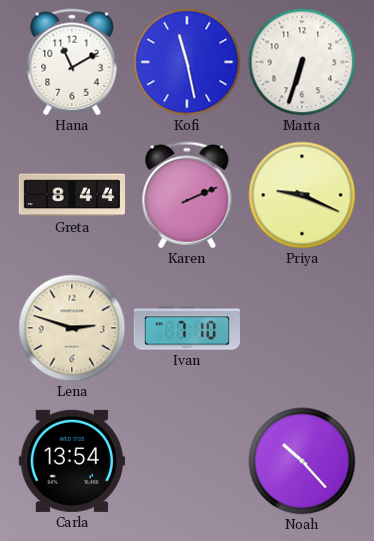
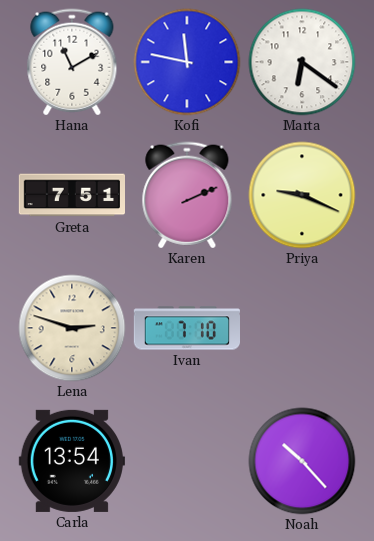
Kofi: 11:28 -> 11:47 (187, 62)
Marta: 6:33 -> 6:21 (302, 62)
Greta: 8:44 -> 7:51 (71, 195)
